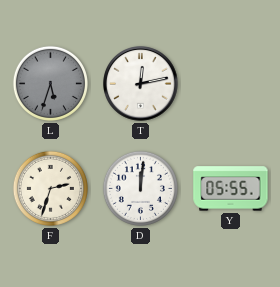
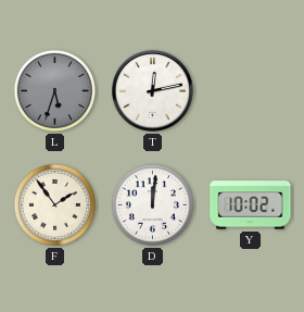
F: 2:33 -> 1:54 (54, 204)
Y: 05:55 -> 10:02 (251, 205)
